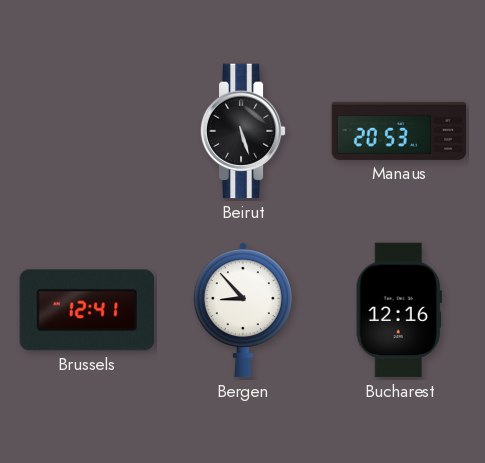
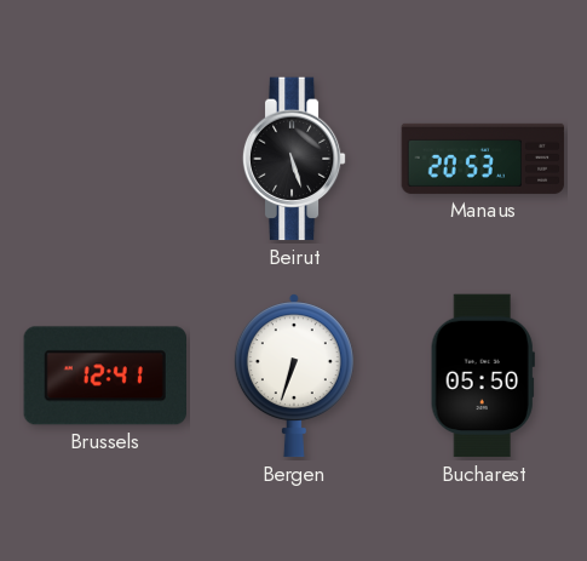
Bergen: 8:53 -> 6:33 (294, 376)
Bucharest: 12:16 -> 05:50 (483, 376)
